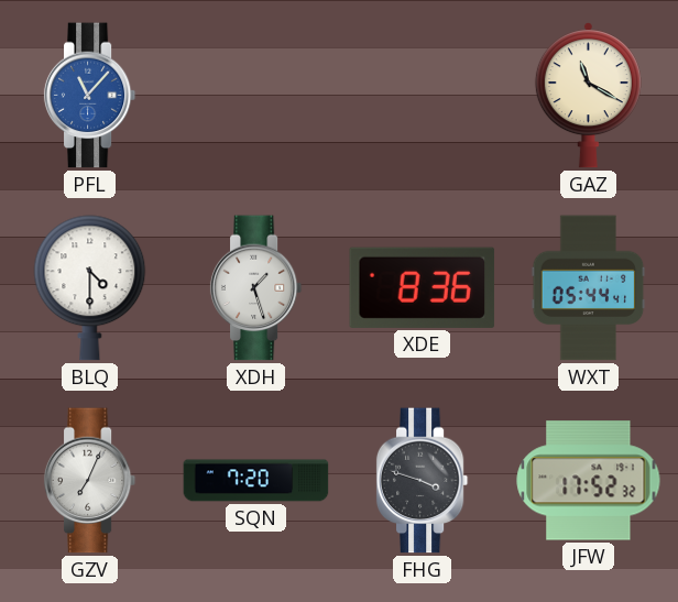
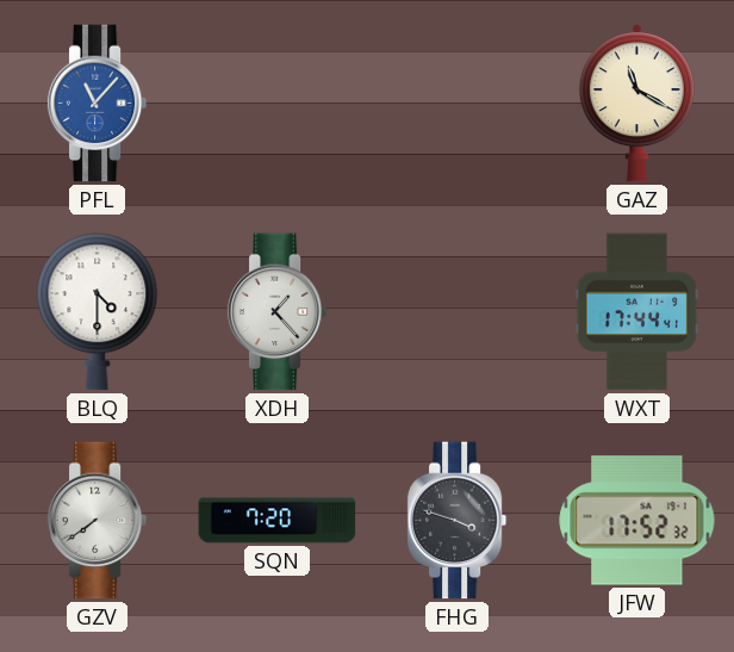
XDH: 1:27 -> 1:23 (278, 312)
XDE: 8:36 -> none (423, 287)
WXT: 05:44 -> 17:44 (637, 312)
GZV: 7:04 -> 7:39 (98, 521)
